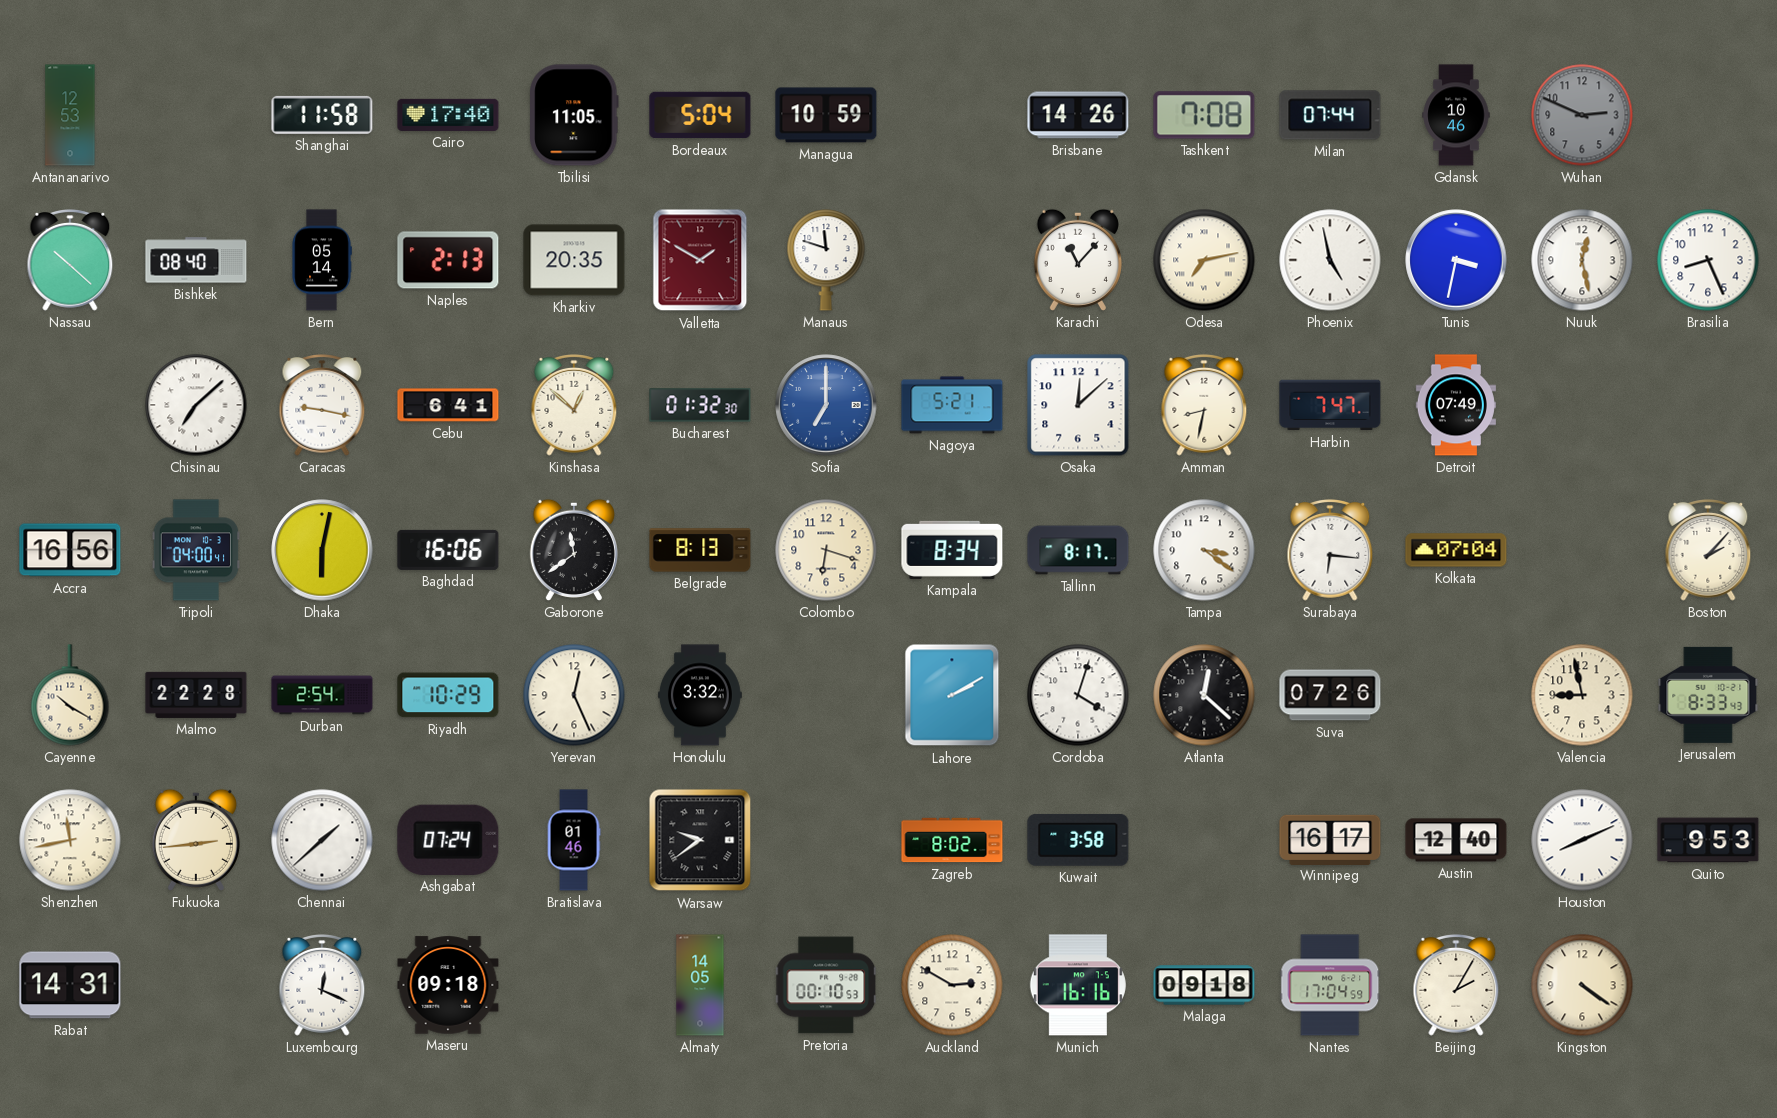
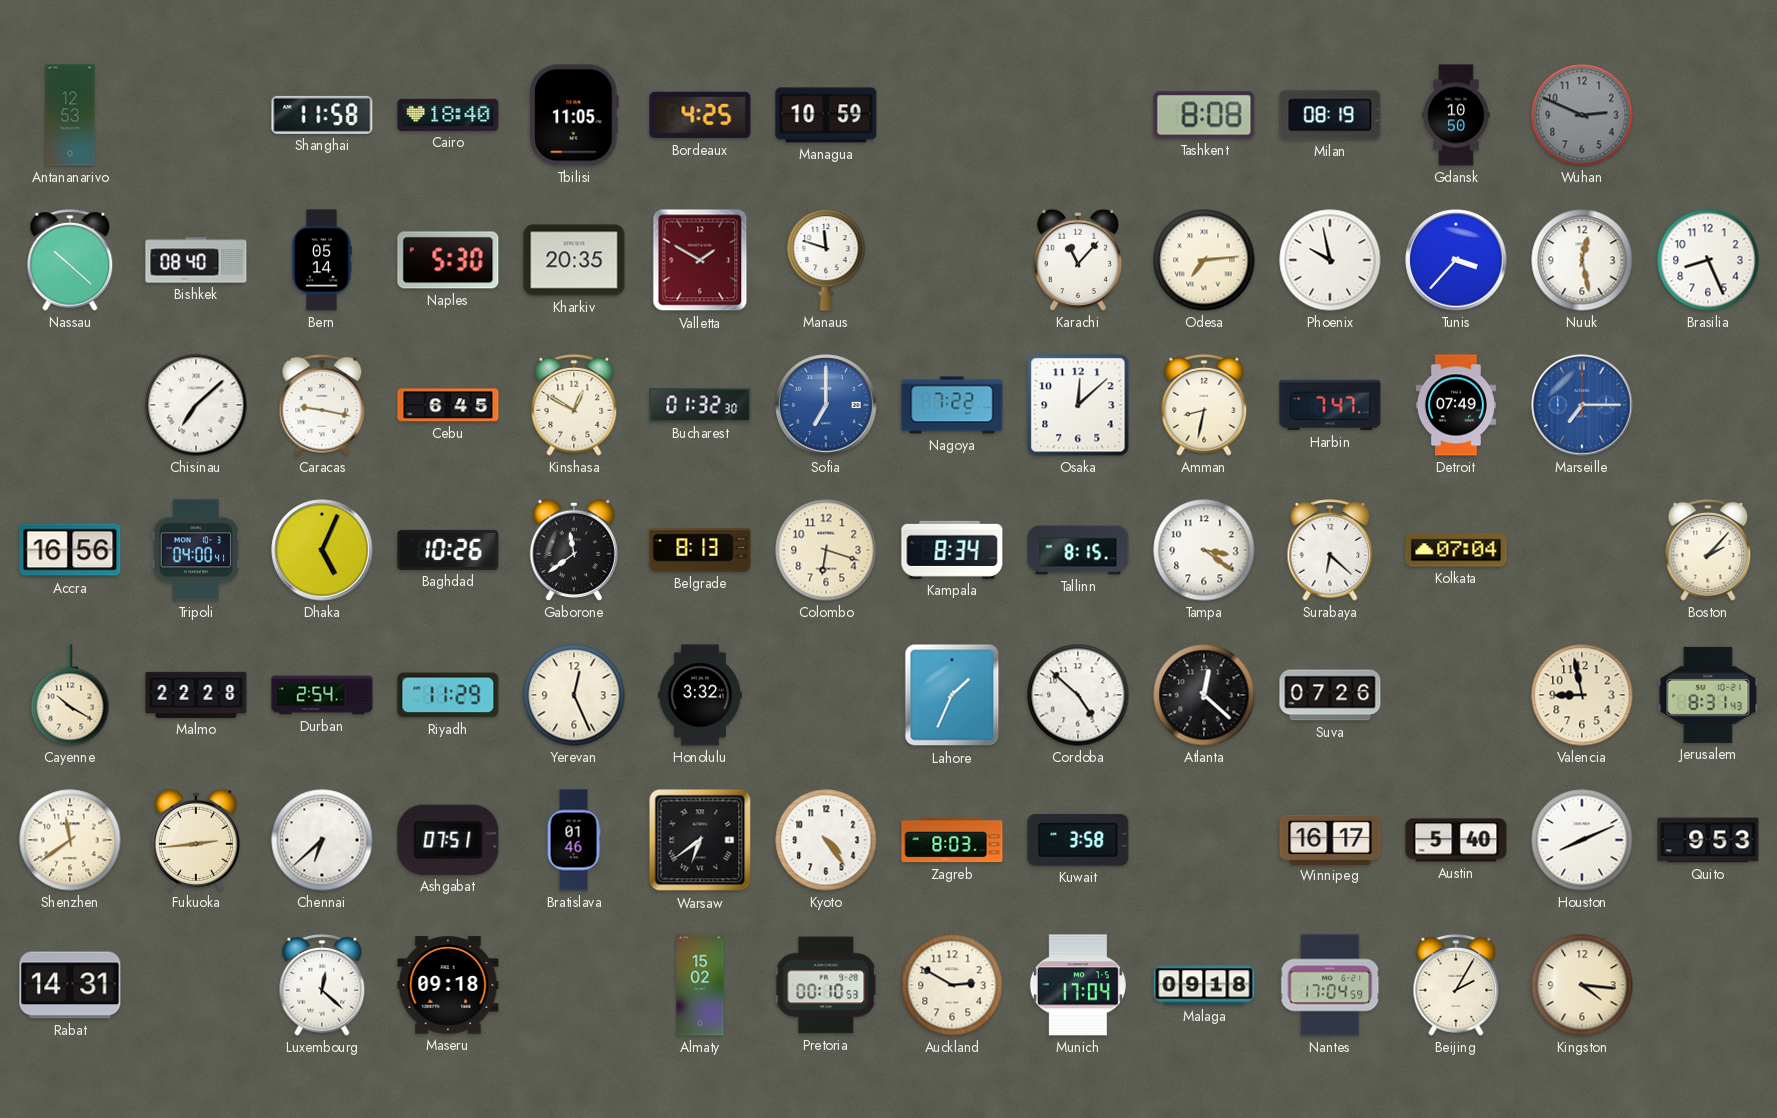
Cairo: 17:40 -> 18:40 (448, 115)
Bordeaux: 5:04 -> 4:25 (700, 115)
Brisbane: 14:26 -> none (1078, 115)
Tashkent: 7:08 -> 8:08 (1204, 115)
Milan: 07:44 -> 08:19 (1330, 115)
Gdansk: 10:46 -> 10:50 (1456, 115)
Naples: 2:13 -> 5:30 (448, 260)
Odesa: 7:13 -> 7:14 (1204, 260)
Phoenix: 4:58 -> 9:58 (1330, 260)
Tunis: 3:32 -> 3:37 (1456, 260)
Cebu: 6:41 -> 6:45 (448, 405)
Kinshasa: 12:52 -> 12:50 (574, 406)
Nagoya: 5:21 -> 7:22 (952, 405)
Marseille: none -> 7:15 (1582, 405)
Dhaka: 6:02 -> 5:04 (322, 550)
Baghdad: 16:06 -> 10:26 (448, 550)
Tallinn: 8:17 -> 8:15 (1078, 550)
Surabaya: 6:16 -> 6:22 (1330, 551)
Riyadh: 10:29 -> 11:29 (448, 695)
Lahore: 2:10 -> 1:34 (952, 695)
Cordoba: 4:03 -> 4:52 (1078, 695)
Jerusalem: 8:33 -> 8:31 (1708, 695)
Shenzhen: 11:43 -> 11:39 (70, 840)
Chennai: 1:38 -> 6:38 (322, 840)
Ashgabat: 07:24 -> 07:51 (448, 840)
Warsaw: 9:39 -> 6:39 (700, 840)
Kyoto: none -> 4:24 (826, 840)
Zagreb: 8:02 -> 8:03 (952, 840)
Austin: 12:40 -> 5:40 (1456, 840)
Luxembourg: 12:19 -> 12:22 (322, 986)
Almaty: 14:05 -> 15:02 (700, 985)
Munich: 16:16 -> 17:04 (1078, 985)
Kingston: 4:21 -> 4:16 (1582, 985)
